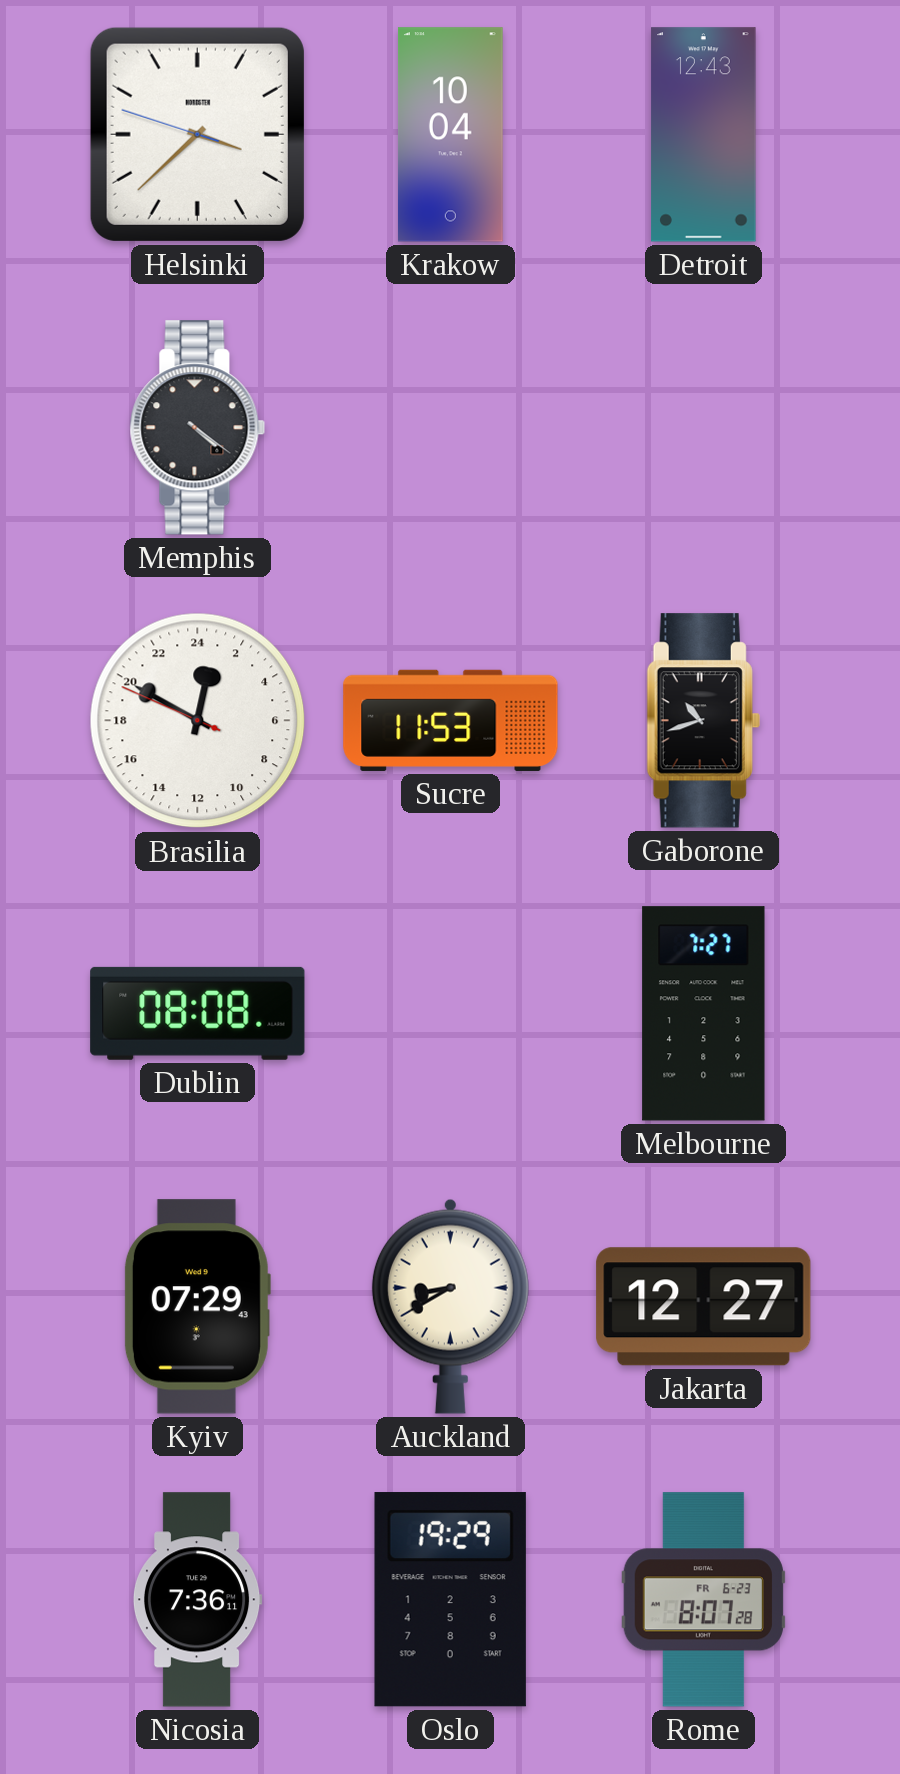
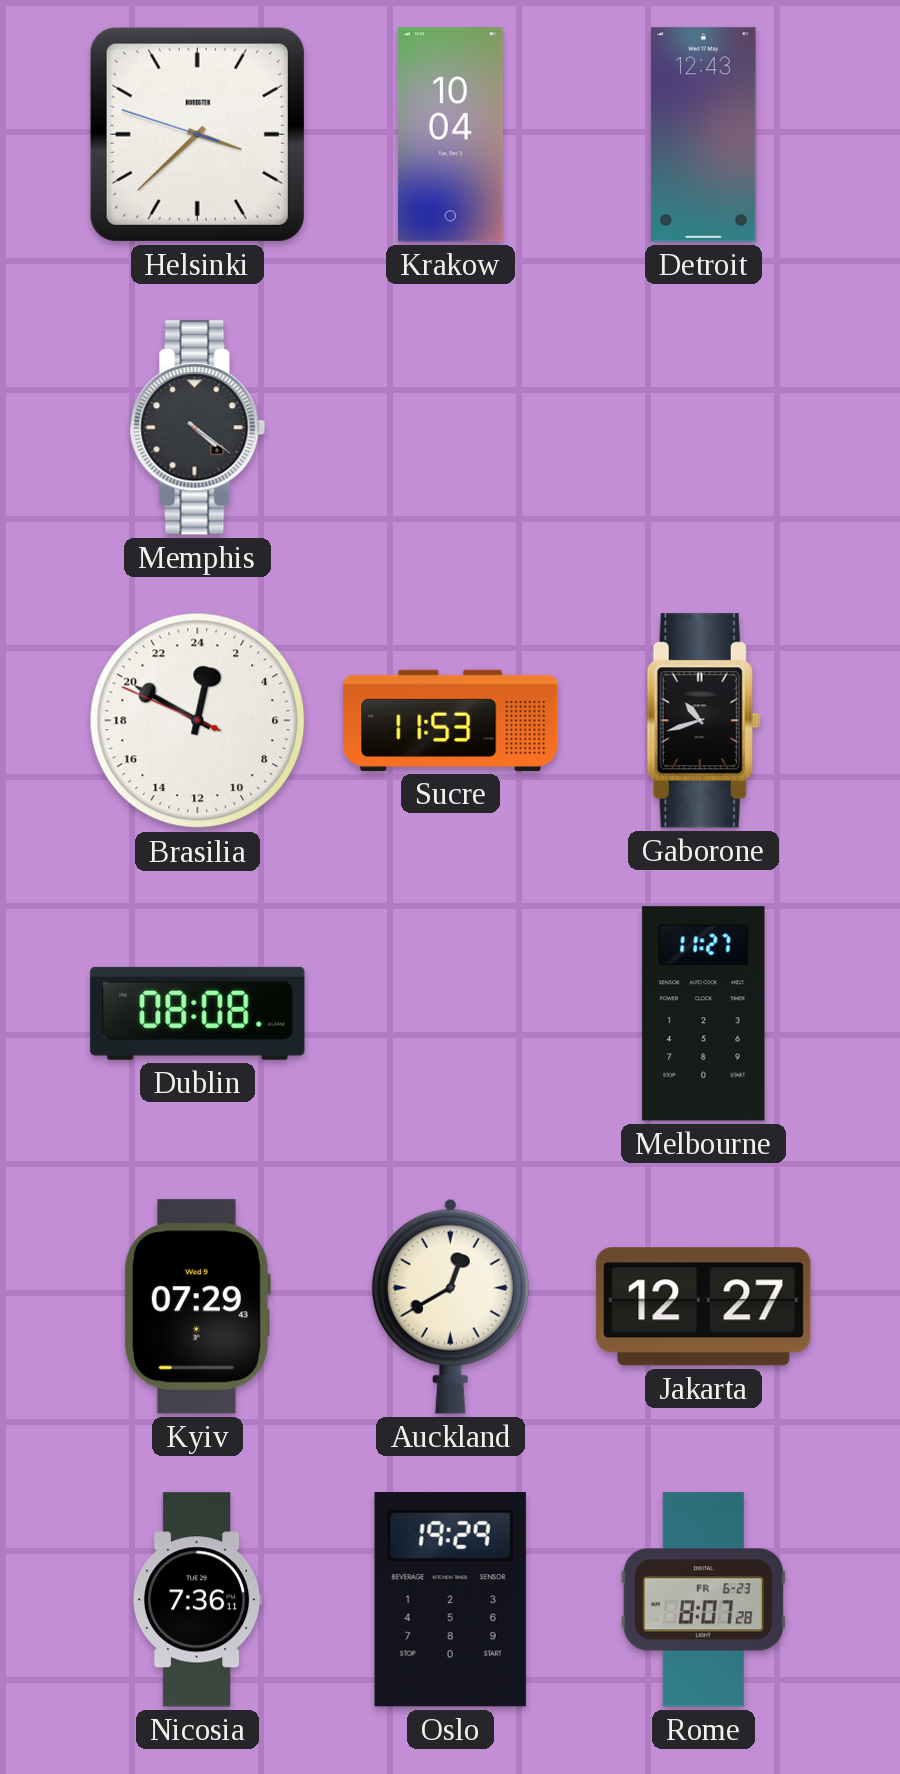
Melbourne: 7:27 -> 11:27 (704, 1014)
Auckland: 8:40 -> 12:40 (450, 1306)
